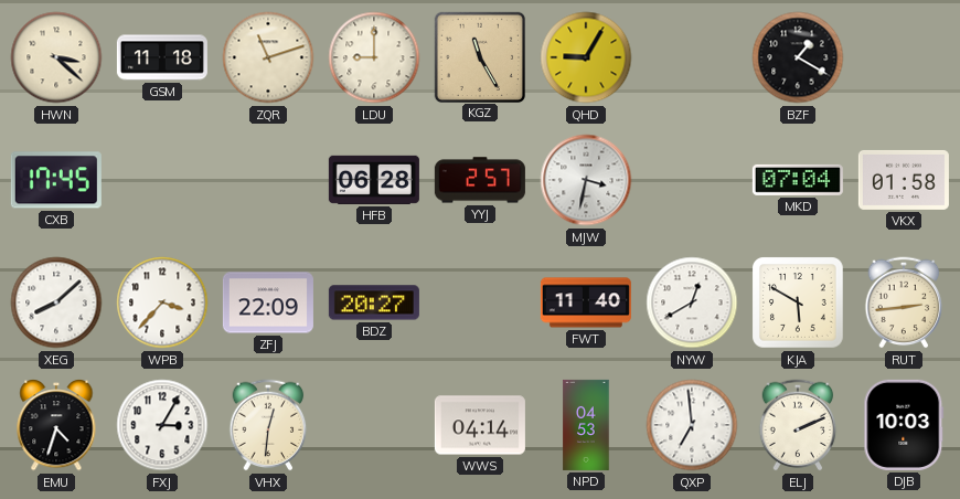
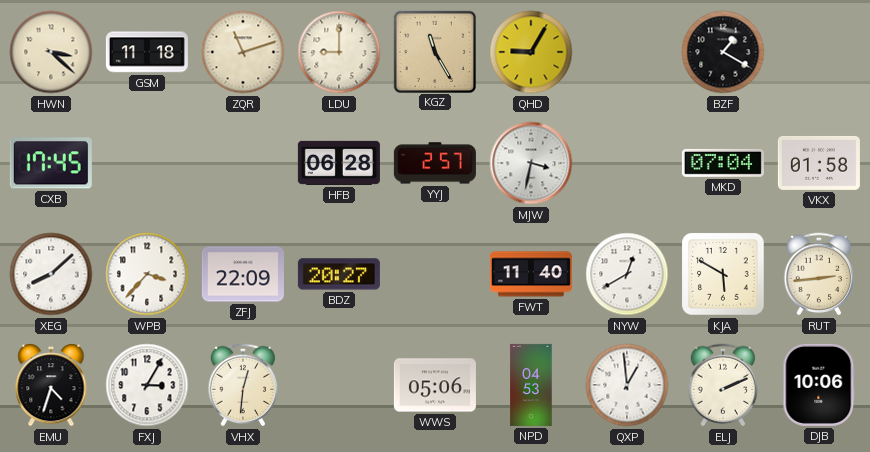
WWS: 04:14 -> 05:06 (435, 385)
QXP: 6:59 -> 12:59 (627, 385)
DJB: 10:03 -> 10:06 (819, 385)
